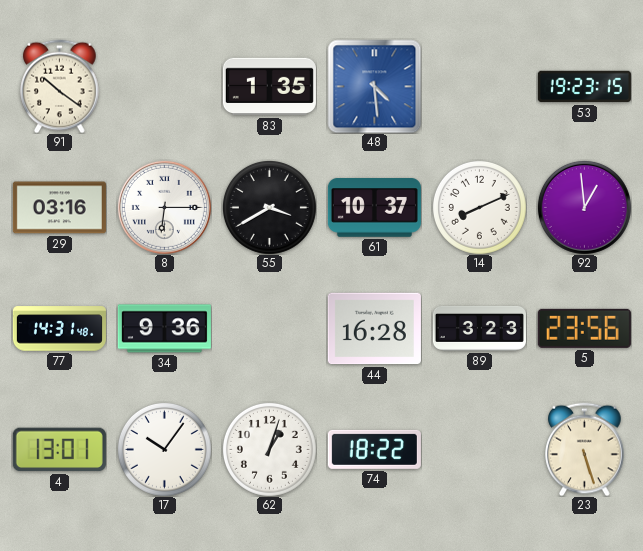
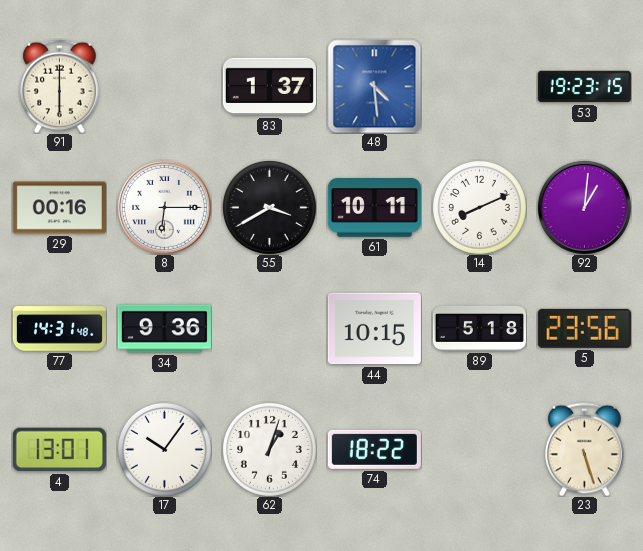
91: 10:21 -> 6:00 (60, 86)
83: 1:35 -> 1:37 (269, 87)
29: 03:16 -> 00:16 (59, 208)
61: 10:37 -> 10:11 (374, 208)
92: 12:59 -> 1:01 (584, 207)
44: 16:28 -> 10:15 (374, 329)
89: 3:23 -> 5:18 (479, 328)
